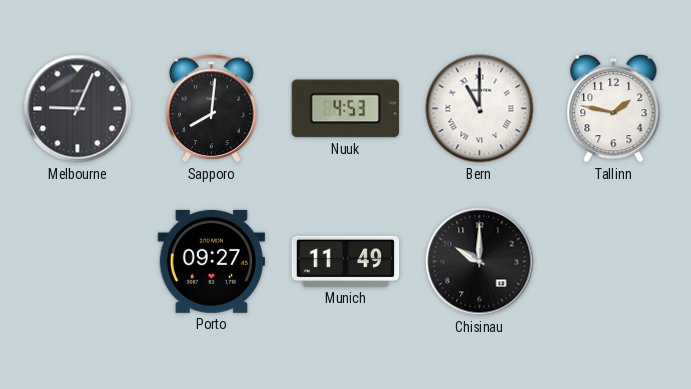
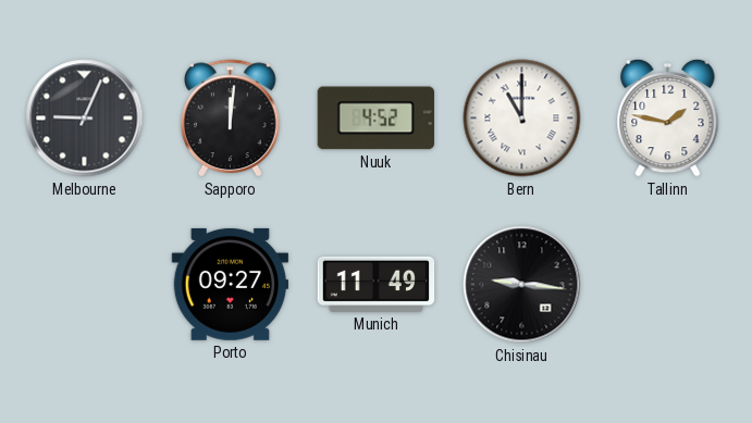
Sapporo: 8:01 -> 12:01 (231, 119)
Nuuk: 4:53 -> 4:52 (375, 119)
Chisinau: 10:00 -> 9:16 (522, 285)
